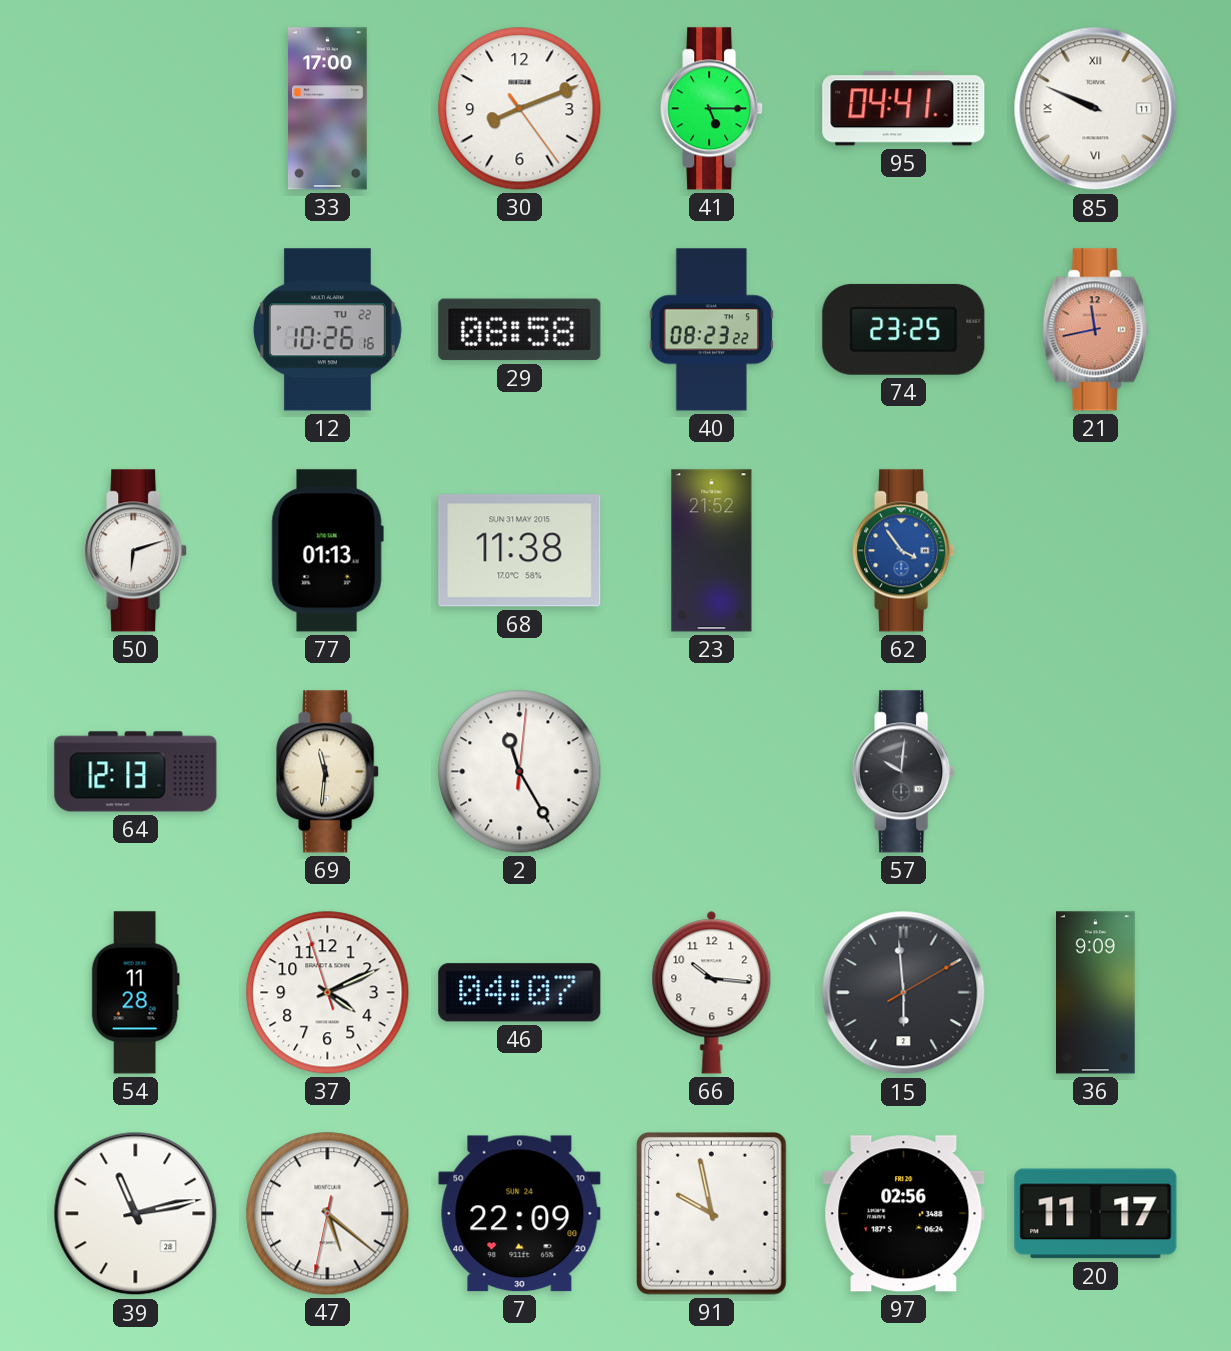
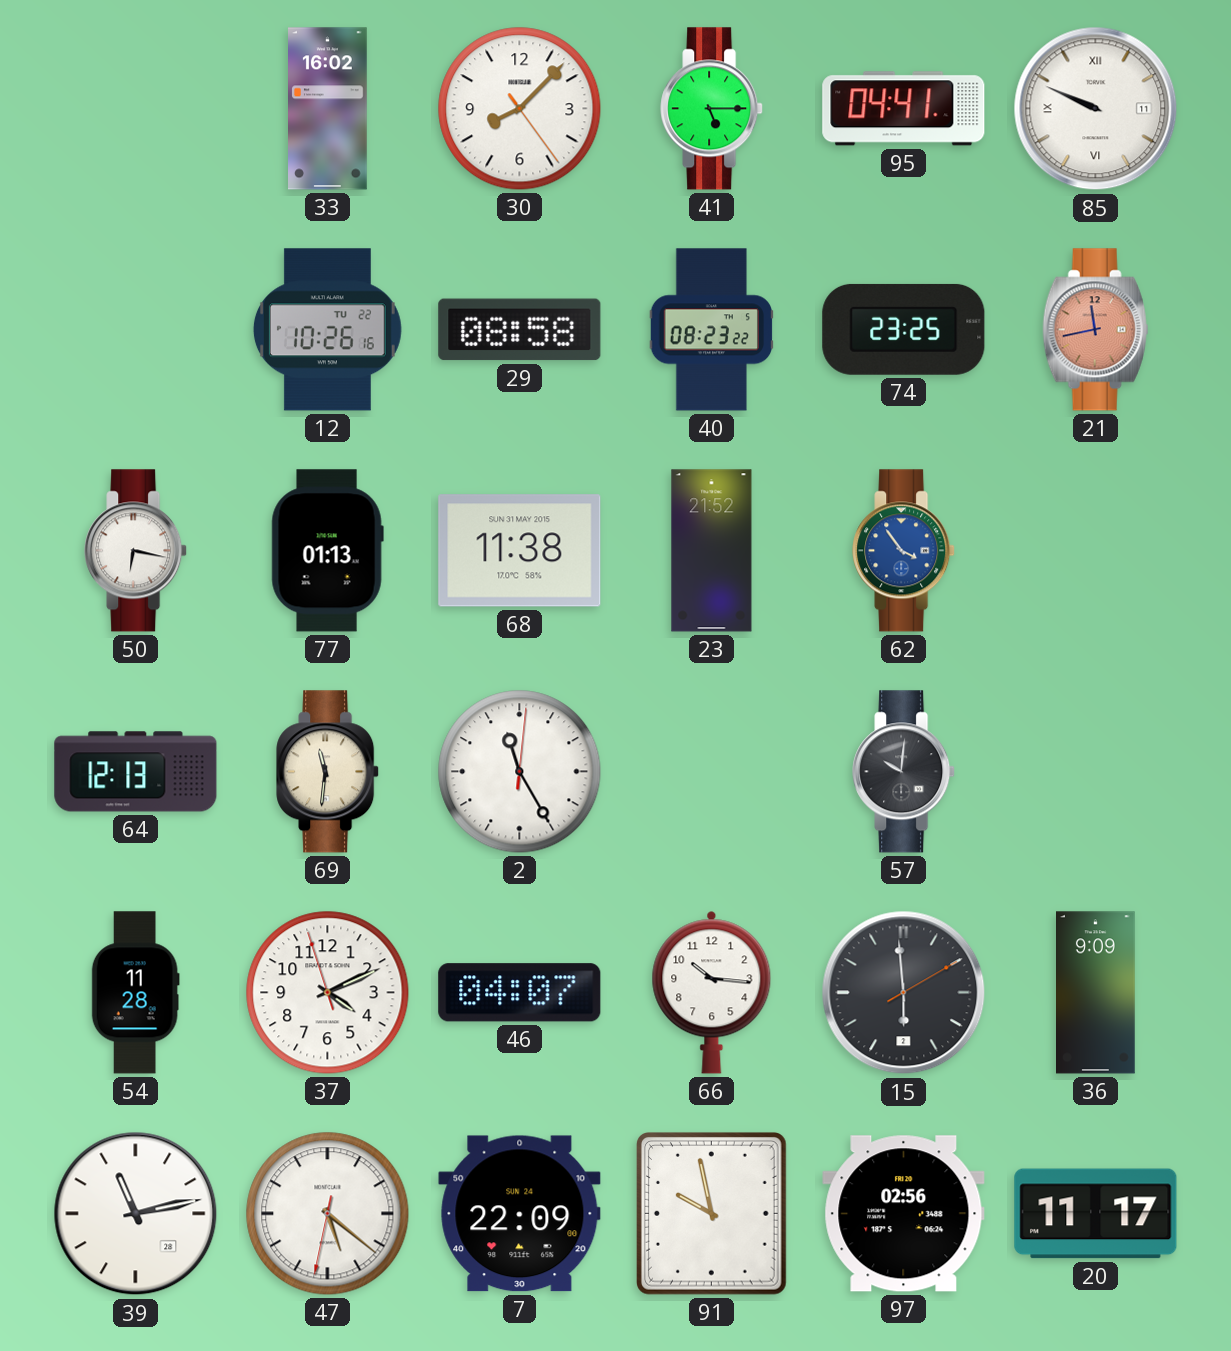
33: 17:00 -> 16:02 (328, 109)
30: 8:11 -> 8:07 (520, 109)
50: 6:12 -> 6:17 (136, 551)
